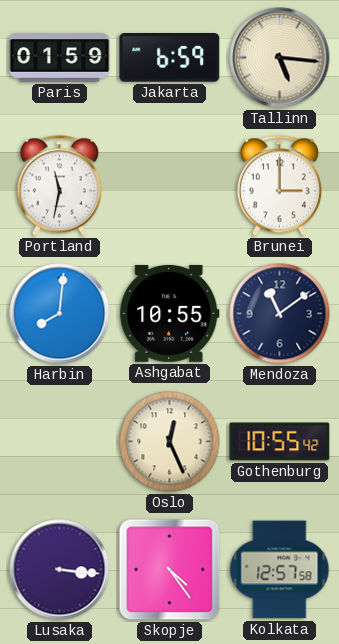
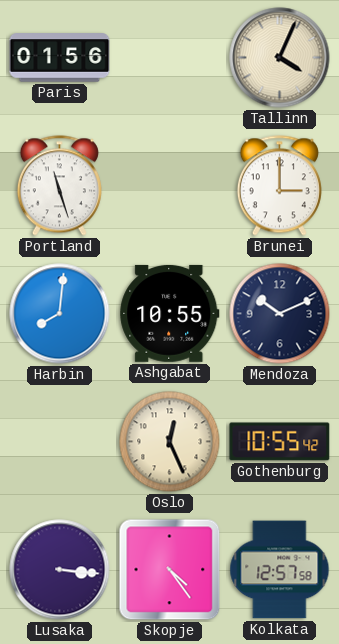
Paris: 01:59 -> 01:56 (60, 58)
Jakarta: 6:59 -> none (170, 58)
Tallinn: 5:16 -> 4:04 (280, 58)
Portland: 11:32 -> 11:27 (59, 186)
Mendoza: 11:09 -> 10:11 (280, 314)
